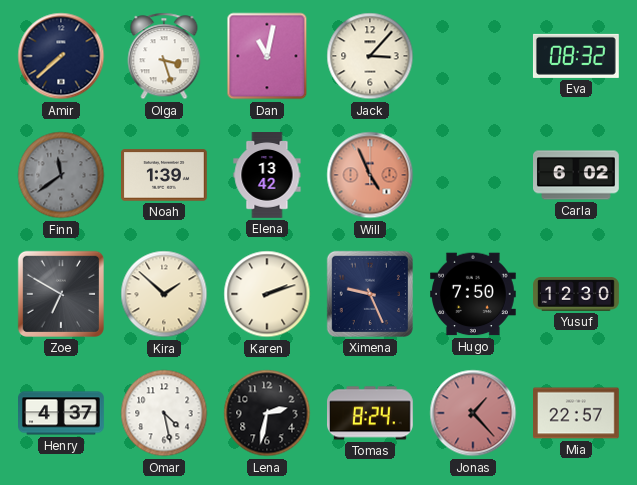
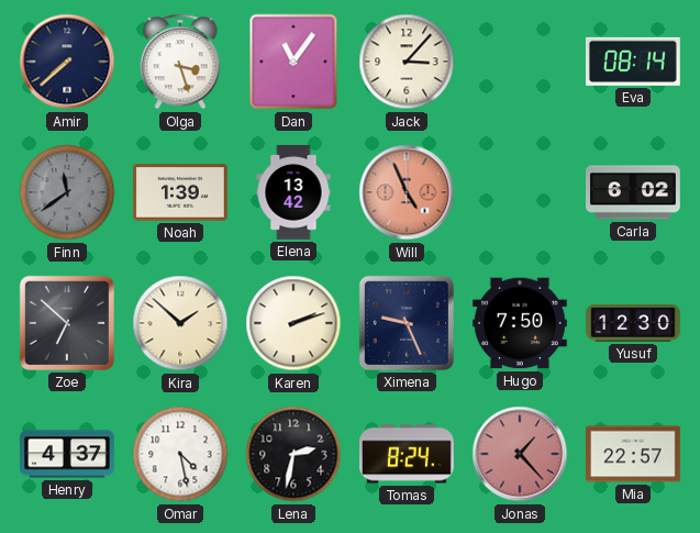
Dan: 11:02 -> 11:06 (293, 62)
Eva: 08:32 -> 08:14 (633, 62)
Zoe: 6:50 -> 6:52 (67, 323)
